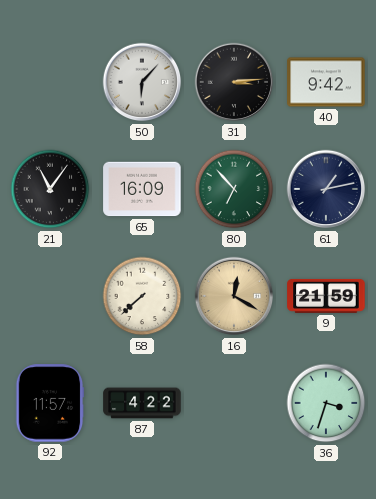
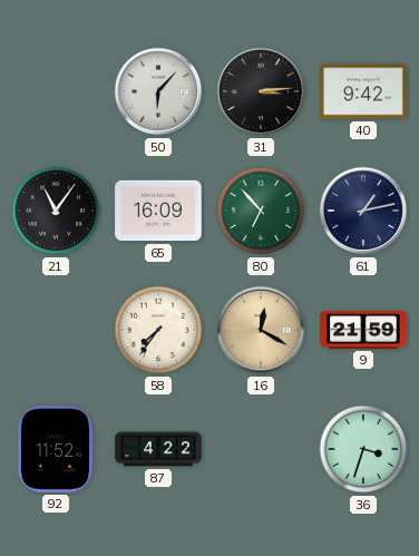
58: 7:38 -> 7:36 (158, 330)
92: 11:57 -> 11:52 (56, 449)
